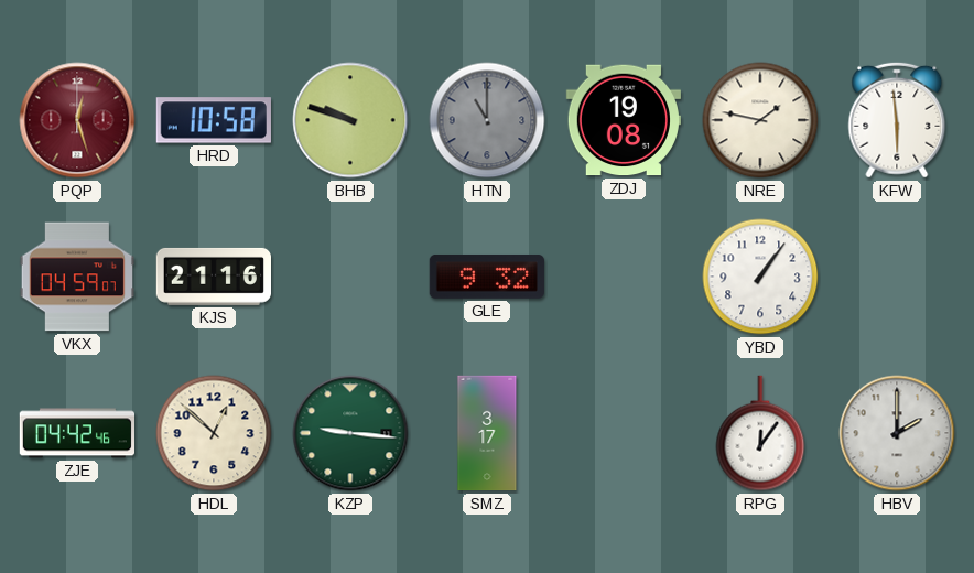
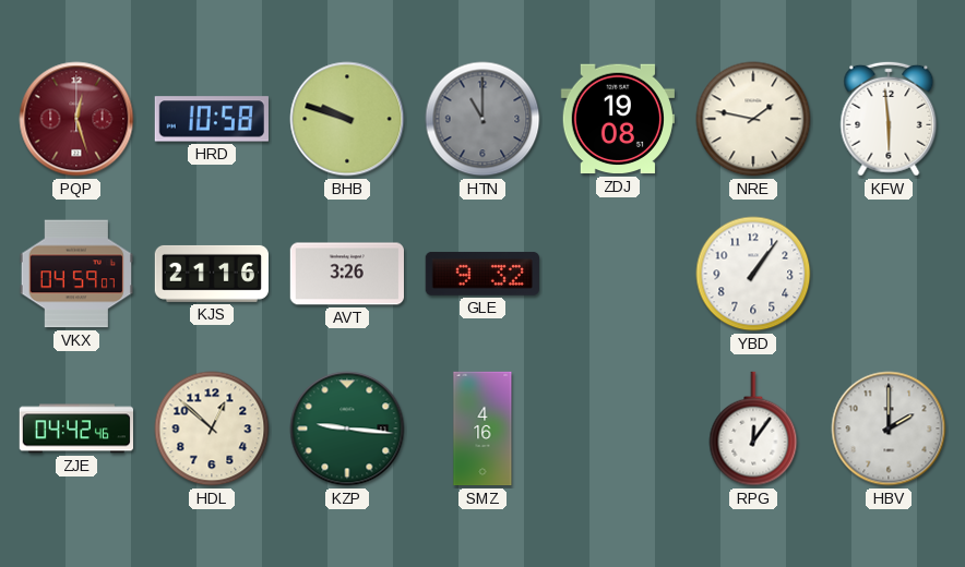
AVT: none -> 3:26 (346, 274)
SMZ: 3:17 -> 4:16 (482, 429)
